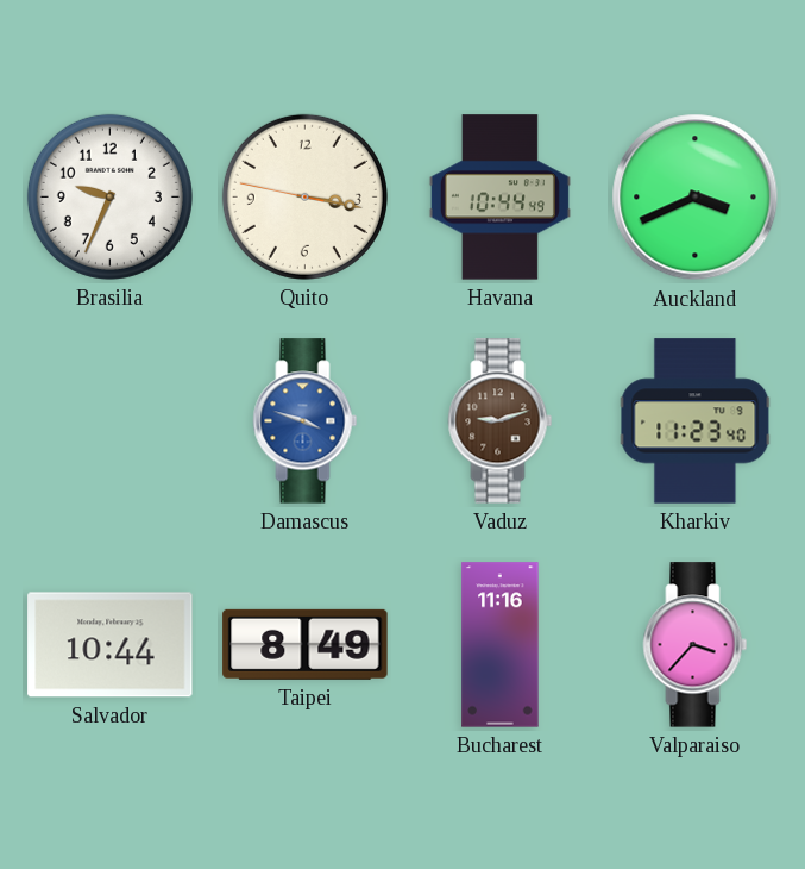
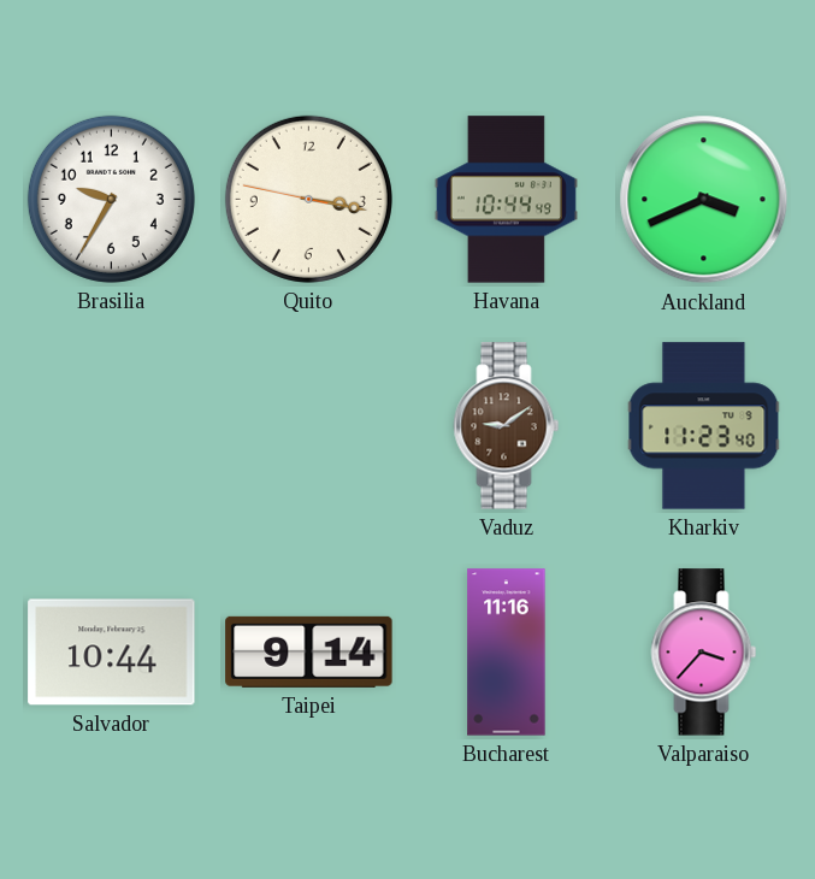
Brasilia: 9:34 -> 9:35 (111, 199)
Damascus: 3:48 -> none (306, 421)
Vaduz: 9:12 -> 9:09 (507, 426)
Taipei: 8:49 -> 9:14 (309, 651)
